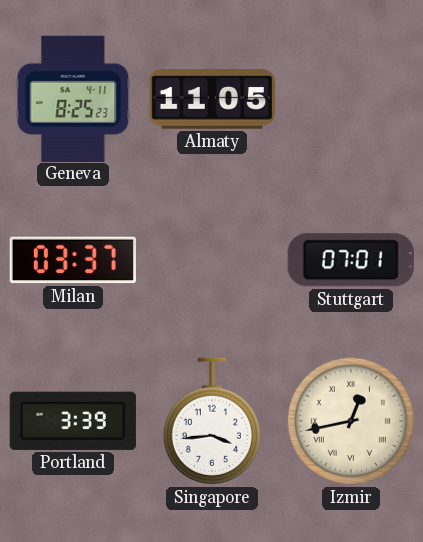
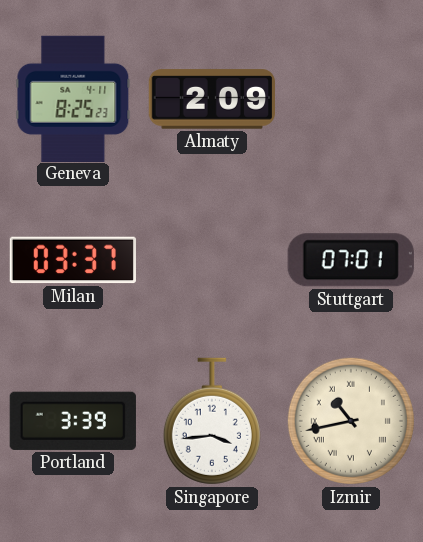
Almaty: 11:05 -> 2:09 (211, 99)
Izmir: 12:43 -> 10:43 (351, 421)
